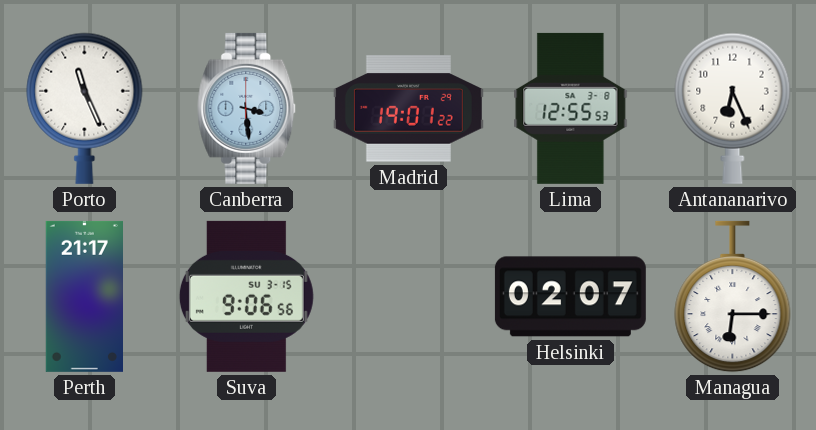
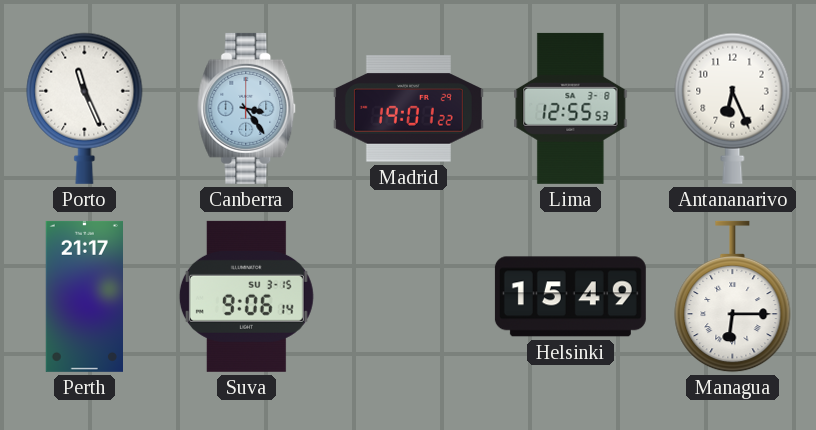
Canberra: 3:29 -> 3:24 (247, 108)
Suva: 9:06:56 -> 9:06:14 (246, 296)
Helsinki: 02:07 -> 15:49 (570, 297)
